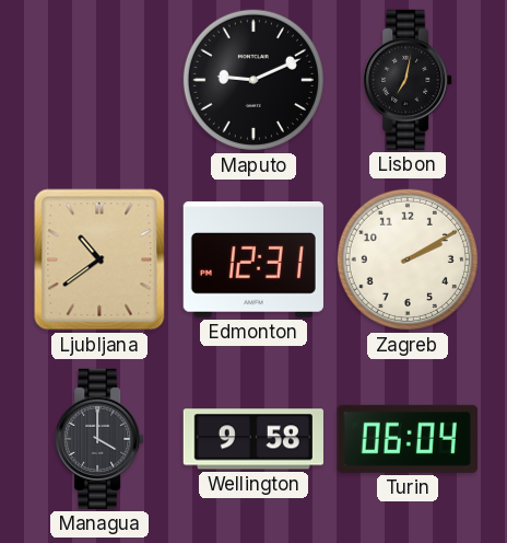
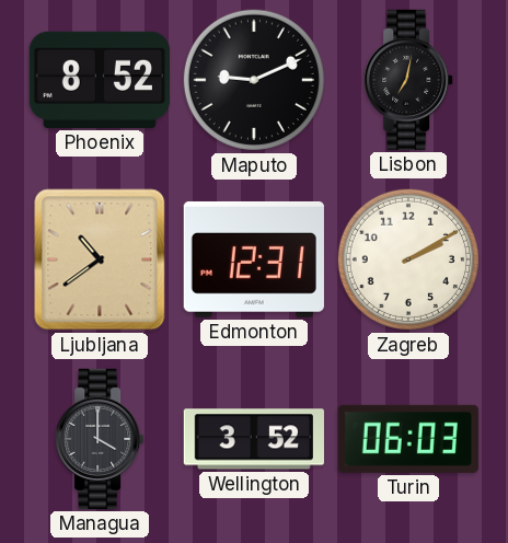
Phoenix: none -> 8:52 (100, 80)
Wellington: 9:58 -> 3:52 (254, 439)
Turin: 06:04 -> 06:03 (408, 439)
